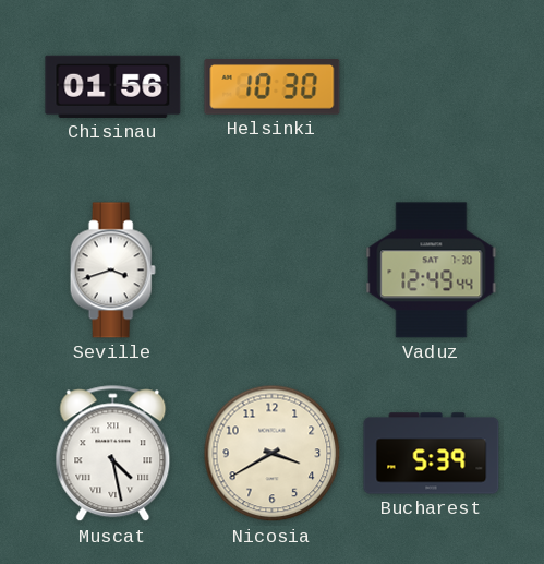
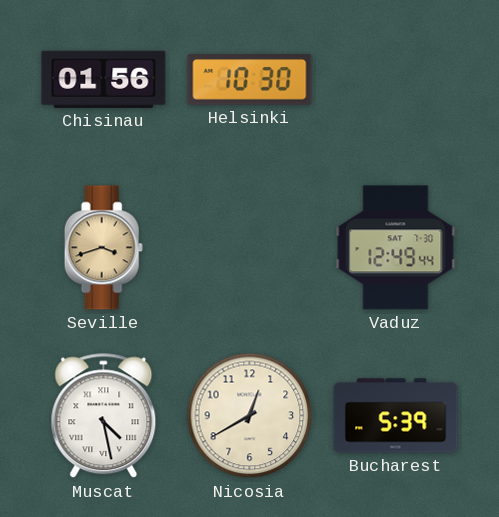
Seville dial: white -> champagne (103, 248)
Nicosia: 3:40 -> 12:40 (250, 416)
